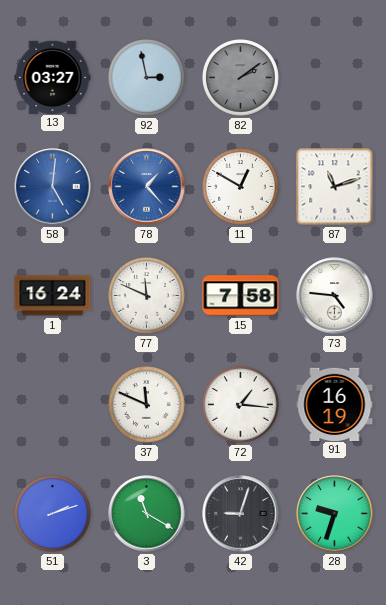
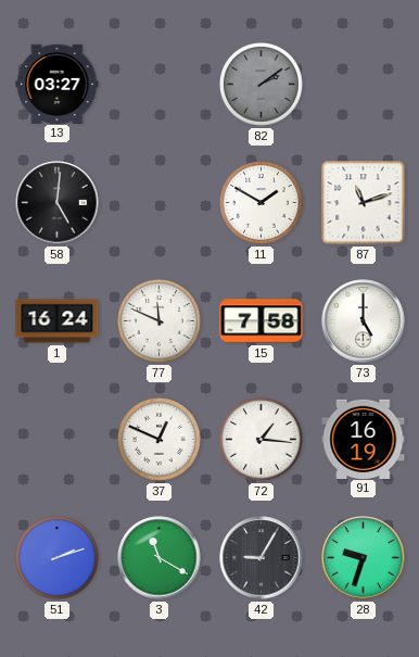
92: 2:58 -> none (147, 78)
58 dial: blue -> black (58, 203)
78: 1:23 -> none (147, 187)
11: 12:50 -> 1:50 (262, 203)
73: 4:46 -> 5:00 (364, 321)
37: 11:49 -> 12:49 (160, 440)
42: 9:03 -> 9:05 (262, 558)
